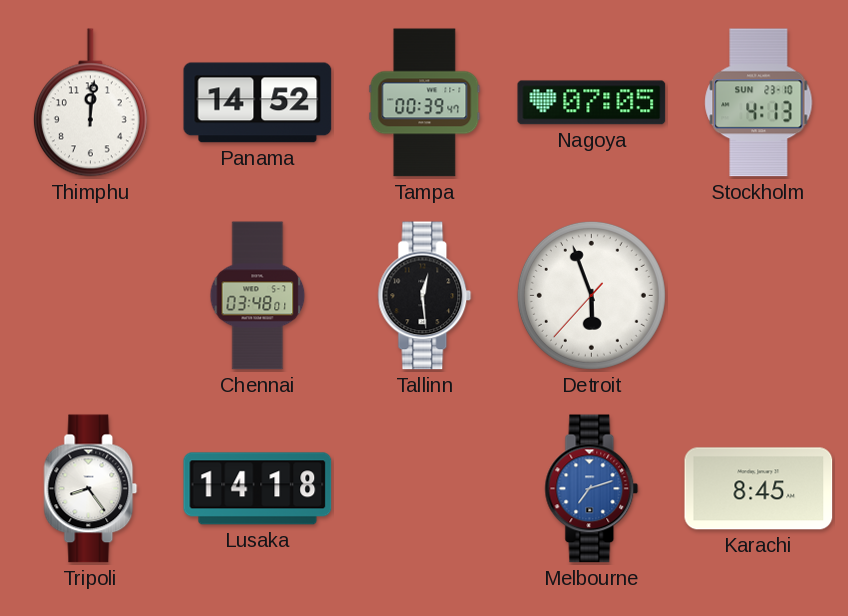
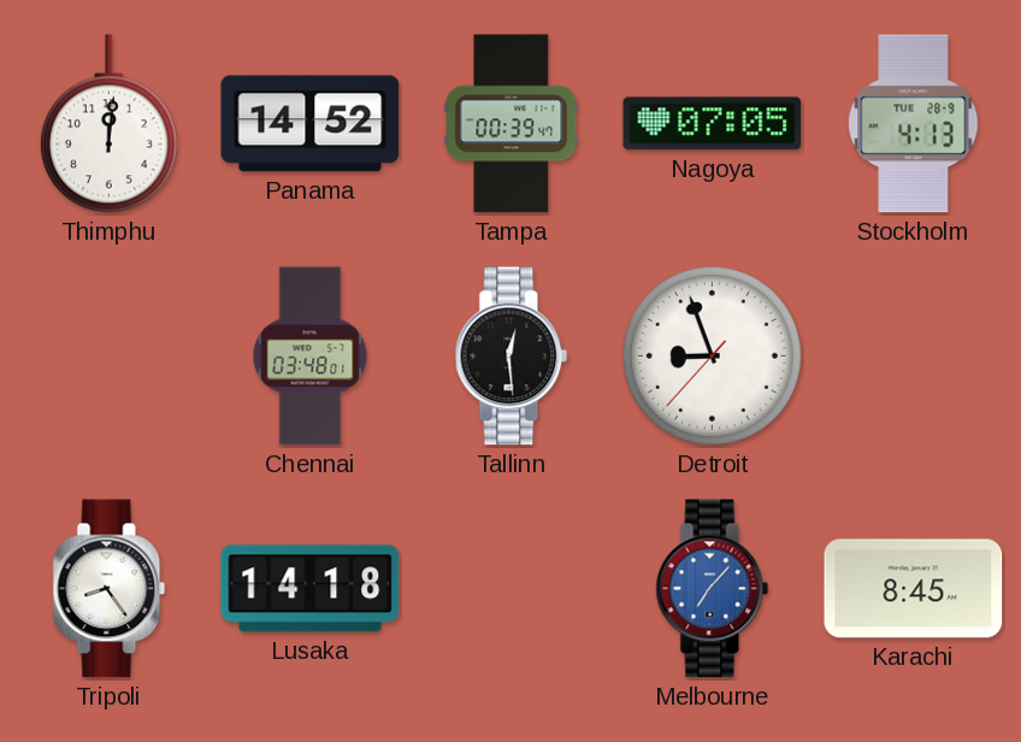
Stockholm date: SUN 23-10 -> TUE 28-9 (914, 124)
Detroit: 5:56 -> 8:56 (712, 355)
Melbourne: 7:12 -> 7:07 (713, 589)
